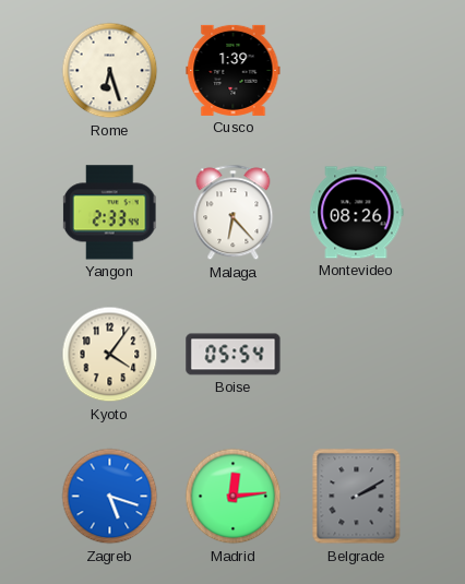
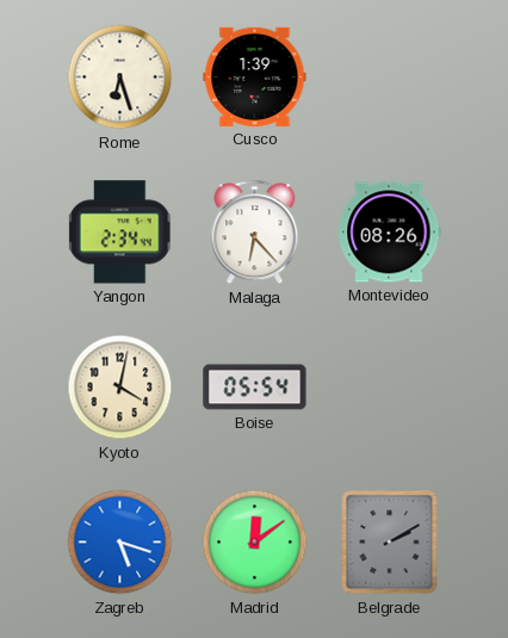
Yangon: 2:33 -> 2:34 (119, 233)
Kyoto: 4:06 -> 4:02 (120, 388)
Madrid: 12:14 -> 12:09 (255, 543)
